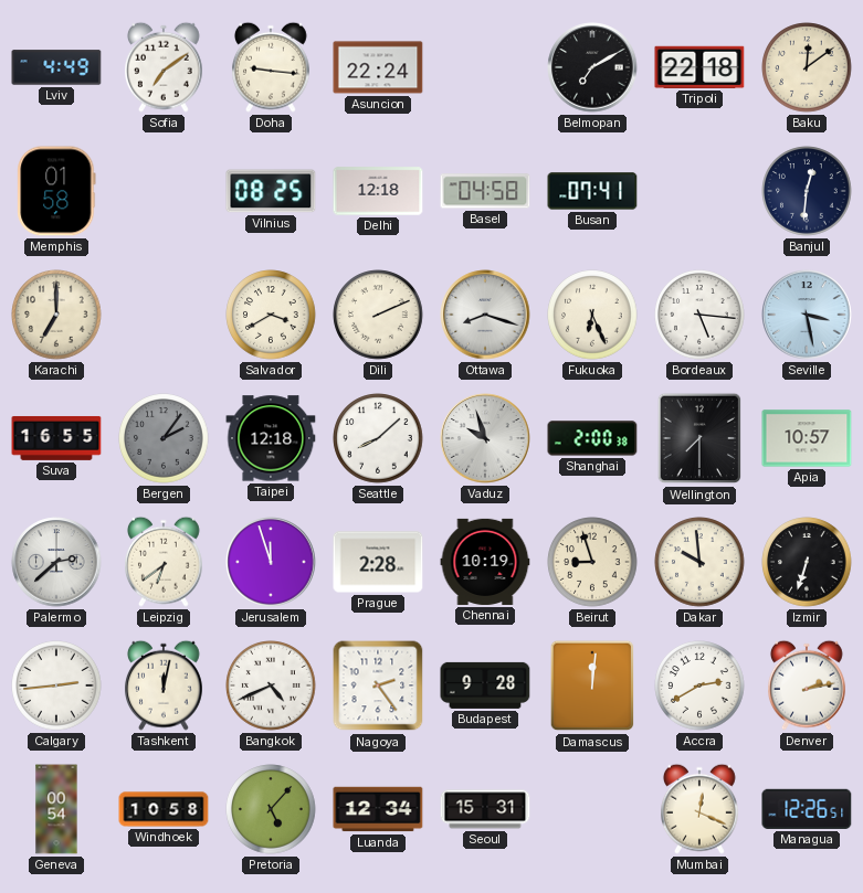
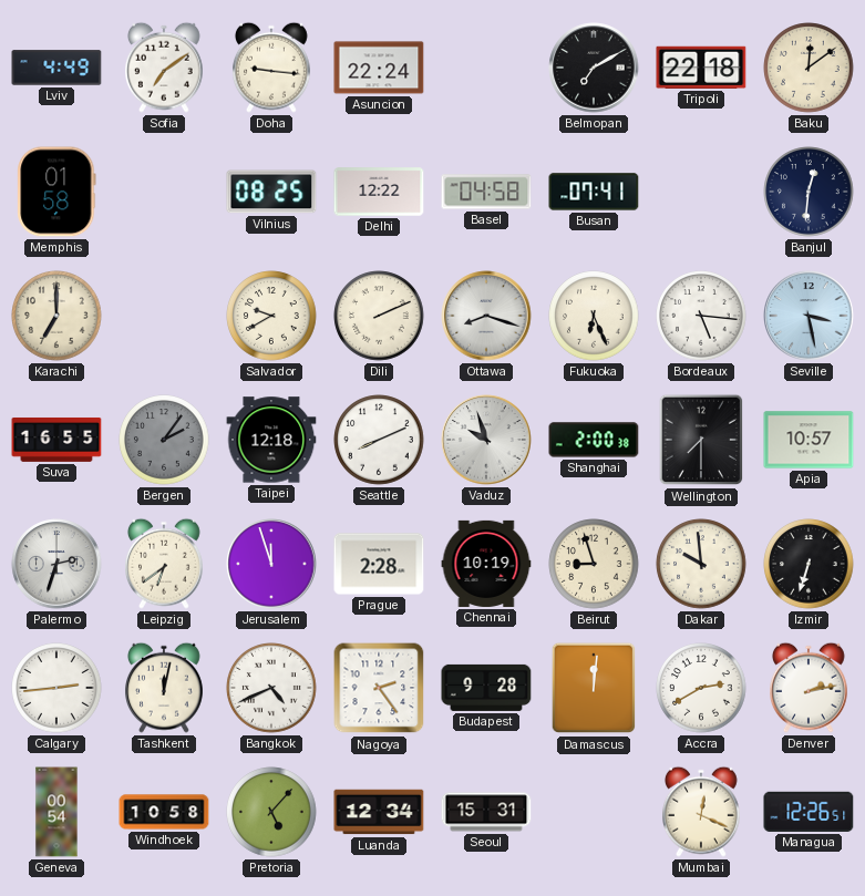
Delhi: 12:18 -> 12:22 (379, 192)
Salvador: 3:40 -> 9:40 (271, 316)
Seattle: 8:08 -> 8:11 (379, 440)
Palermo: 2:38 -> 2:33 (56, 564)
